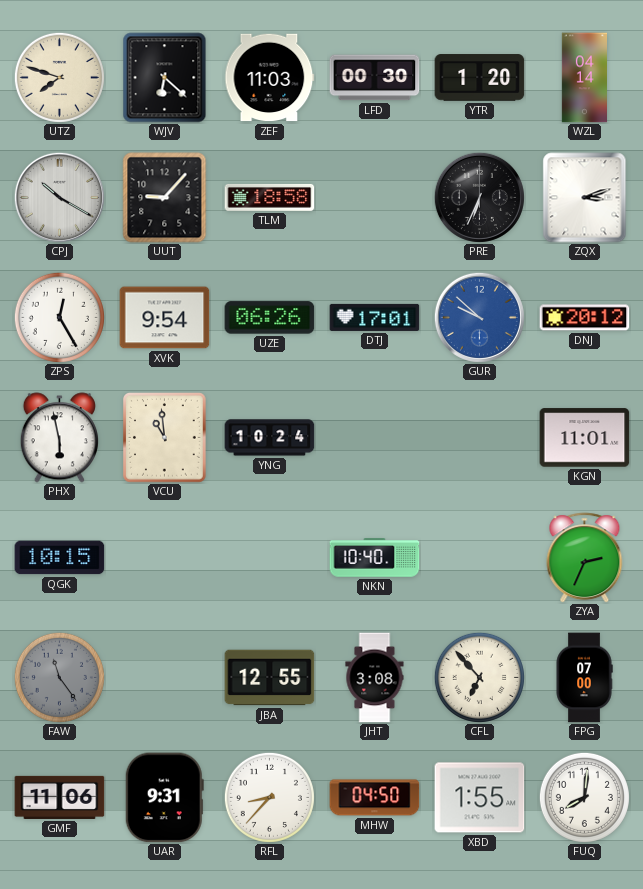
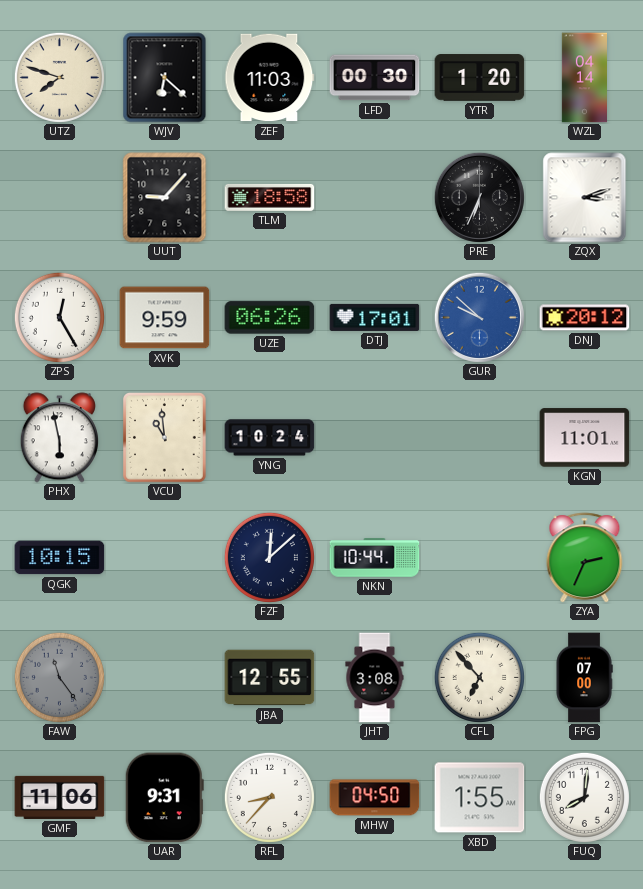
CPJ: 10:20 -> none (59, 197)
XVK: 9:54 -> 9:59 (165, 318)
FZF: none -> 12:08 (269, 557)
NKN: 10:40 -> 10:44 (375, 558)
